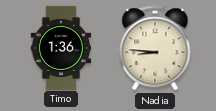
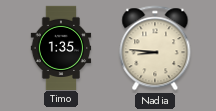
Timo: 1:36 -> 1:35 (61, 47)
